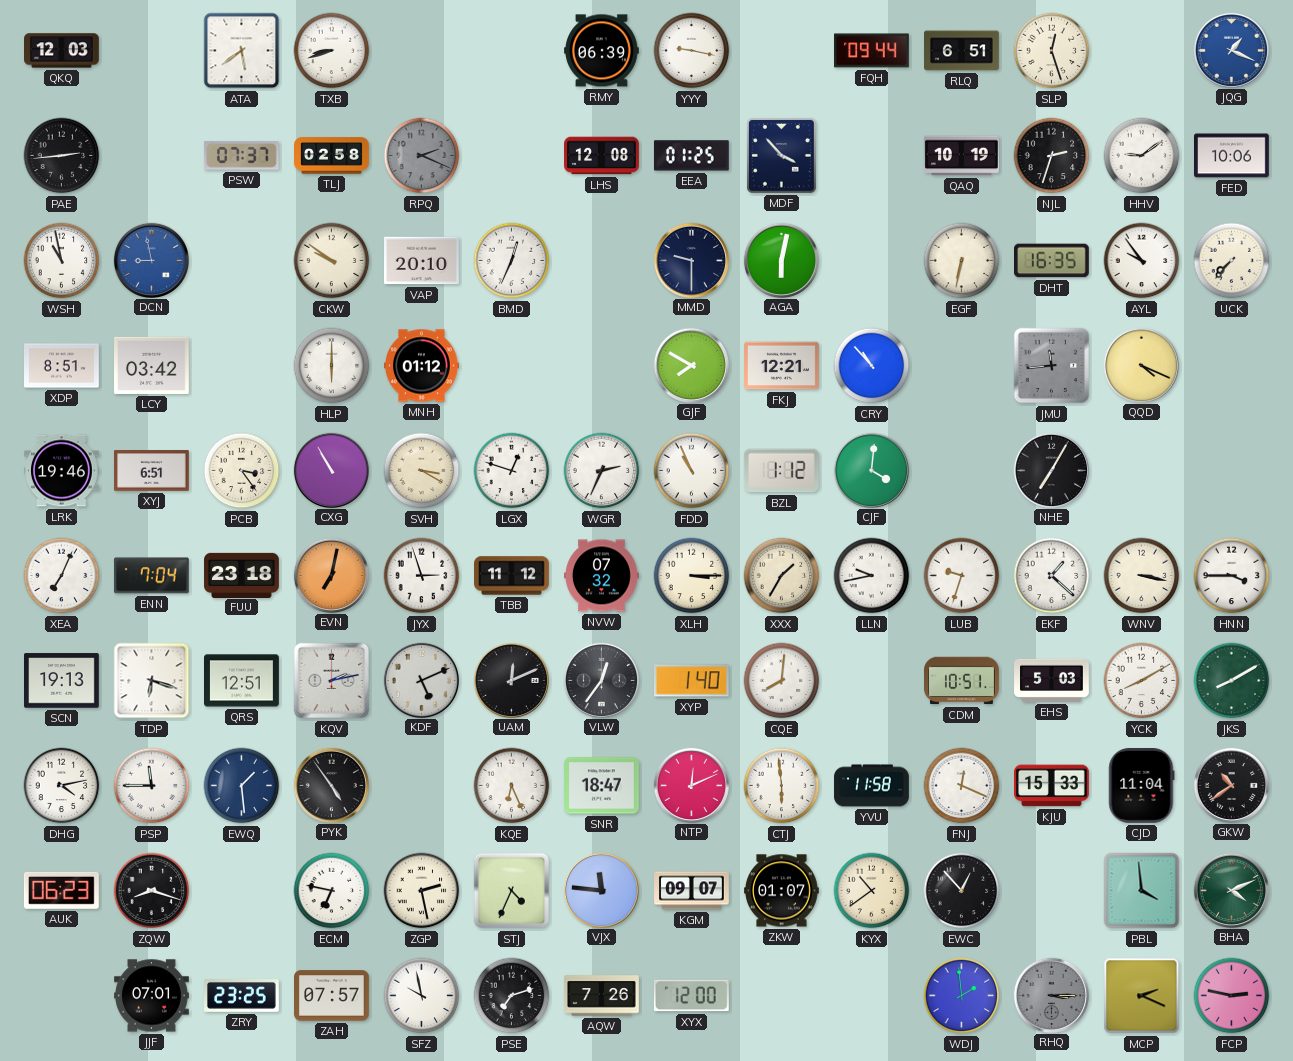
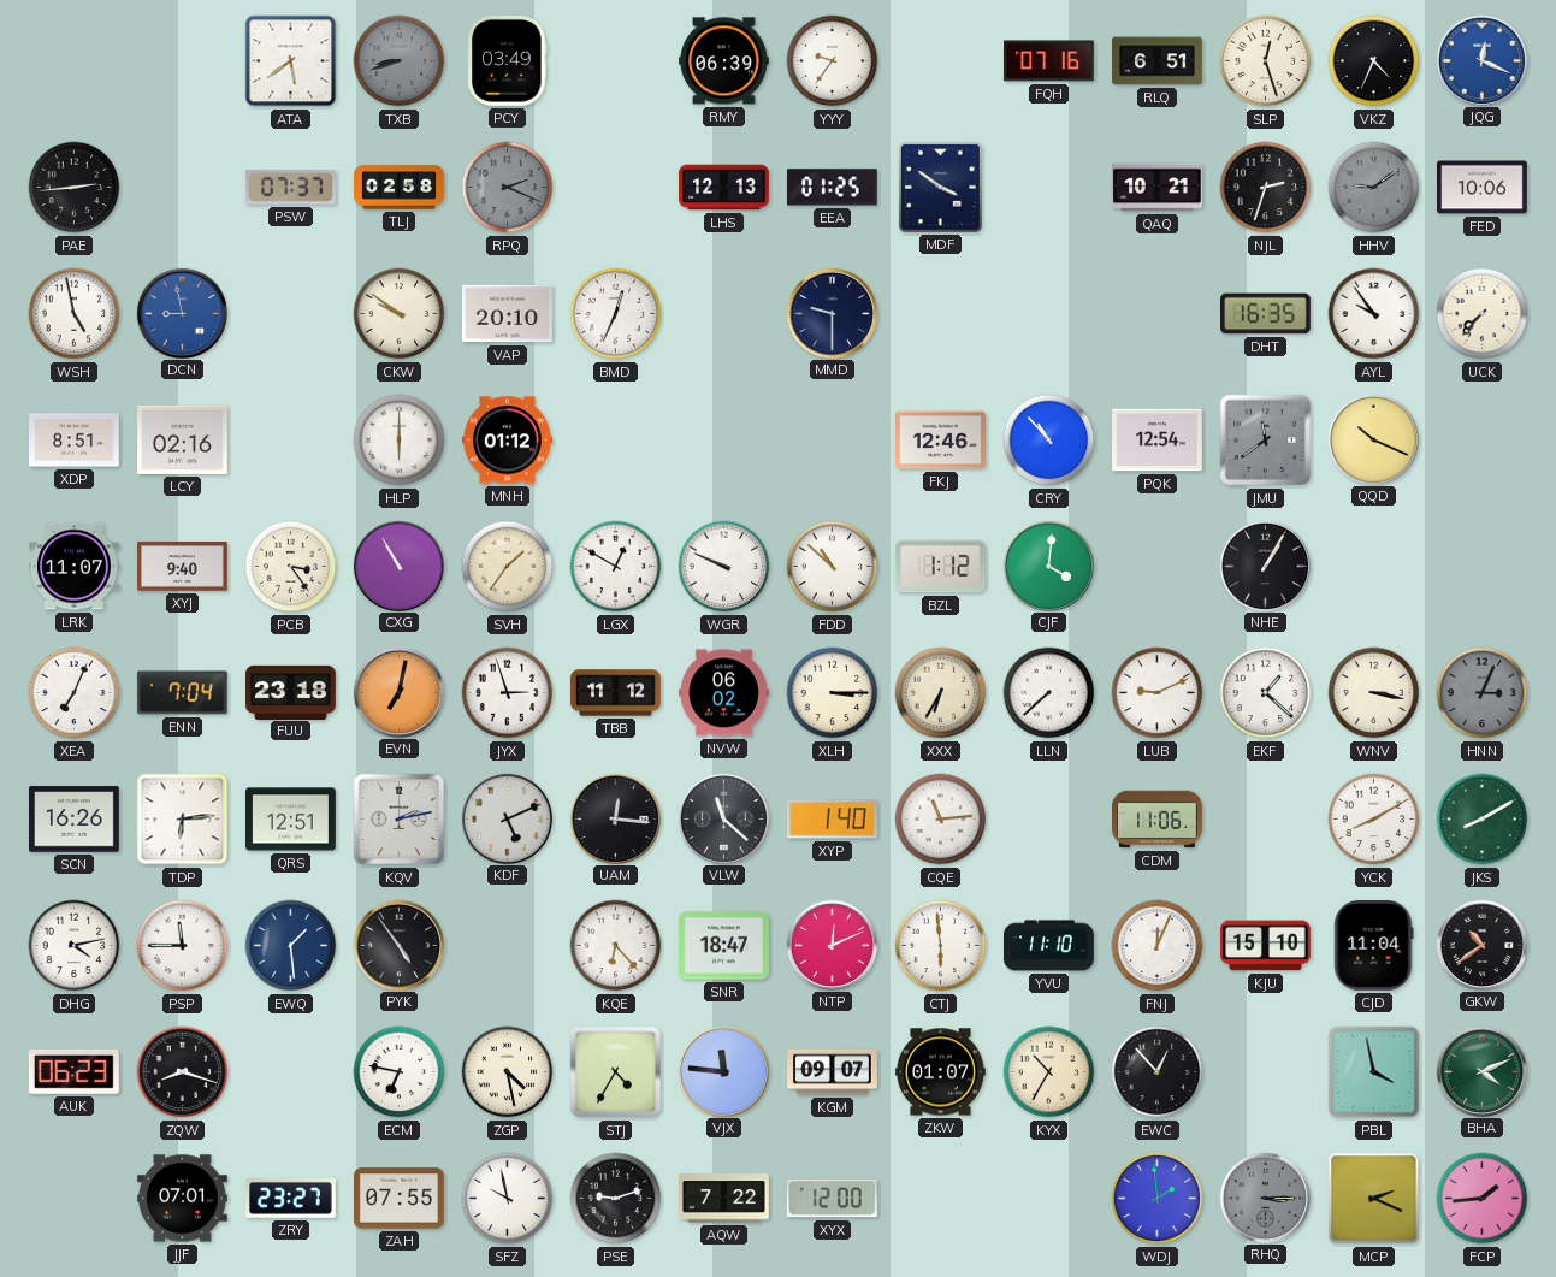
QKQ: 12:03 -> none (62, 51)
TXB dial: white -> grey (400, 61)
PCY: none -> 03:49 (508, 60)
YYY: 9:17 -> 9:36 (833, 61)
FQH: 09:44 -> 07:16 (1049, 61)
VKZ: none -> 4:34 (1374, 61)
JQG: 1:19 -> 12:19 (1481, 60)
LHS: 12:08 -> 12:13 (724, 188)
MDF: 3:53 -> 3:51 (940, 187)
QAQ: 10:19 -> 10:21 (1158, 188)
HHV dial: white -> grey (1374, 188)
WSH: 10:58 -> 4:58 (75, 314)
AGA: 6:02 -> none (781, 260)
EGF: 6:32 -> none (962, 261)
LCY: 03:42 -> 02:16 (183, 439)
GJF: 7:50 -> none (691, 365)
FKJ: 12:21 -> 12:46 (941, 441)
PQK: none -> 12:54 (1158, 441)
JMU: 11:44 -> 11:39 (1266, 441)
QQD: 4:19 -> 10:19 (1373, 439)
LRK: 19:46 -> 11:07 (75, 567)
XYJ: 6:51 -> 9:40 (183, 567)
SVH: 3:20 -> 1:36 (508, 567)
LGX: 12:48 -> 12:50 (616, 567)
WGR: 2:34 -> 9:49 (724, 567)
FDD: 10:56 -> 10:52 (833, 567)
NHE: 7:05 -> 1:05 (1265, 566)
NVW: 07:32 -> 06:02 (724, 693)
XXX: 1:35 -> 6:35 (941, 693)
LLN: 9:43 -> 7:38 (1049, 693)
LUB: 9:33 -> 9:11 (1158, 693)
HNN: 3:45 -> 3:04 (1483, 693)
HNN dial: white -> grey (1483, 693)
SCN: 19:13 -> 16:26 (75, 820)
TDP: 6:18 -> 6:14 (183, 820)
UAM: 12:11 -> 12:16 (615, 818)
VLW: 12:36 -> 11:22 (723, 818)
CQE: 8:01 -> 11:14 (941, 820)
CDM: 10:51 -> 11:06 (1158, 820)
EHS: 5:03 -> none (1052, 680)
KQE: 6:26 -> 6:23 (616, 946)
YVU: 11:58 -> 11:10 (1049, 946)
FNJ: 12:19 -> 12:04 (1158, 946)
KJU: 15:33 -> 15:10 (1266, 946)
ZGP: 2:28 -> 4:28 (508, 1072)
STJ: 4:34 -> 4:35 (616, 1072)
KYX: 10:39 -> 10:35 (1049, 1072)
PBL: 3:59 -> 3:58 (1374, 1072)
ZRY: 23:25 -> 23:27 (291, 1199)
ZAH: 07:57 -> 07:55 (400, 1199)
PSE: 7:12 -> 9:12 (616, 1199)
AQW: 7:26 -> 7:22 (724, 1199)
FCP: 2:47 -> 1:44 (1483, 1199)
